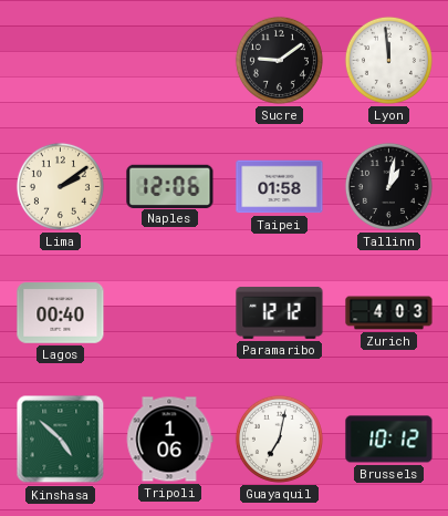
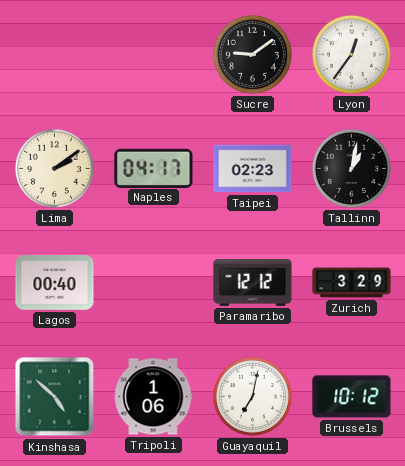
Lyon: 11:59 -> 12:36 (351, 54)
Naples: 12:06 -> 04:17 (154, 168)
Taipei: 01:58 -> 02:23 (253, 169)
Zurich: 4:03 -> 3:29 (352, 283)
